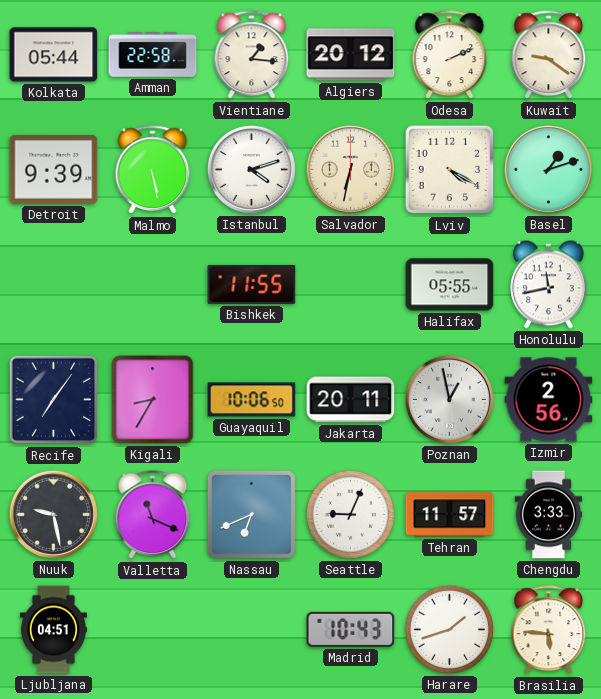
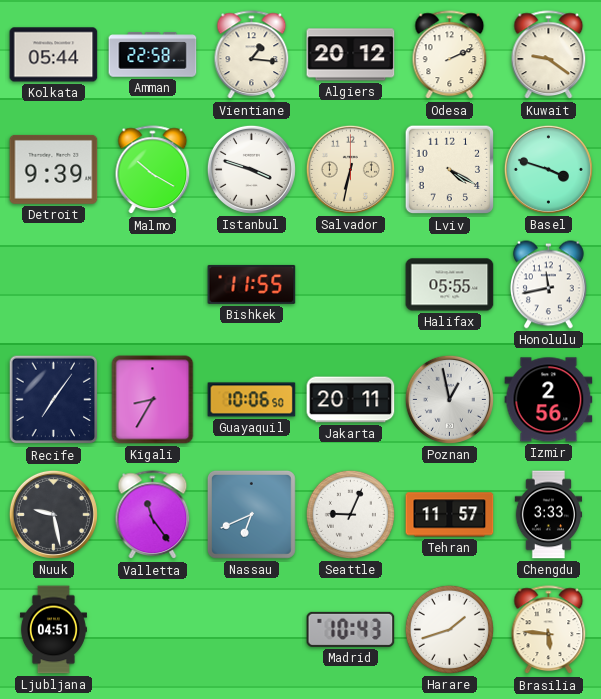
Malmo: 5:28 -> 10:20 (153, 170)
Istanbul: 4:12 -> 3:48 (251, 169)
Basel: 1:12 -> 3:48 (548, 169)
Valletta: 11:19 -> 11:24 (153, 515)
